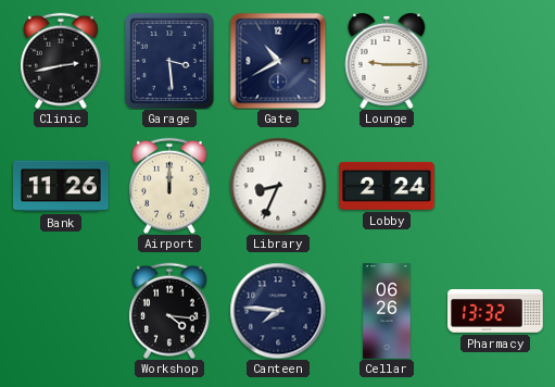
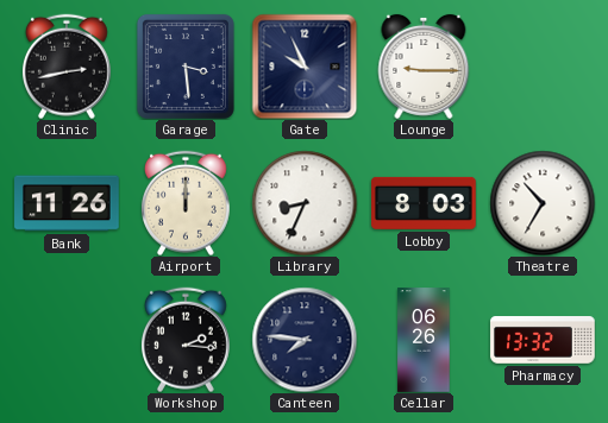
Gate: 10:40 -> 9:56 (305, 67)
Lobby: 2:24 -> 8:03 (424, 203)
Theatre: none -> 10:35 (543, 203)
Workshop: 4:16 -> 2:16 (186, 340)
